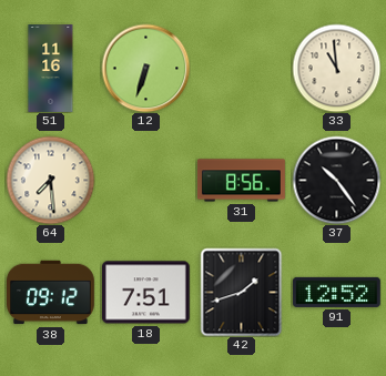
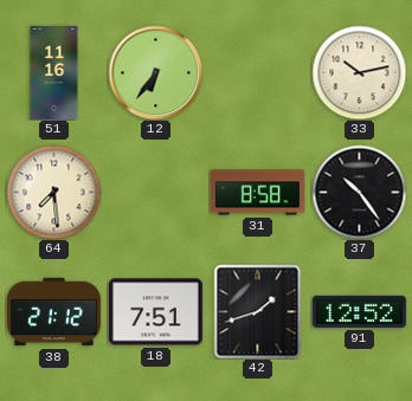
12: 6:33 -> 6:36 (155, 72)
33: 10:59 -> 10:13 (359, 72)
31: 8:56 -> 8:58 (257, 193)
38: 09:12 -> 21:12 (54, 312)
